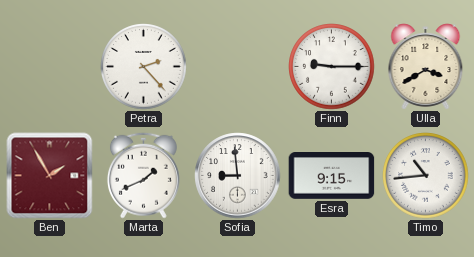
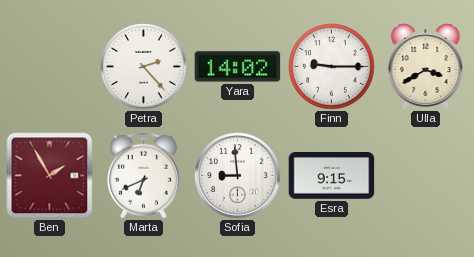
Yara: none -> 14:02 (238, 67)
Marta: 1:41 -> 6:41 (143, 175)
Timo: 10:44 -> none (426, 176)
